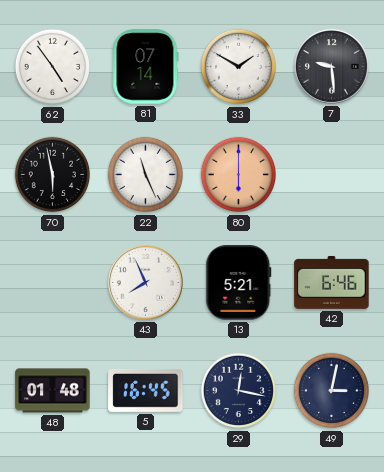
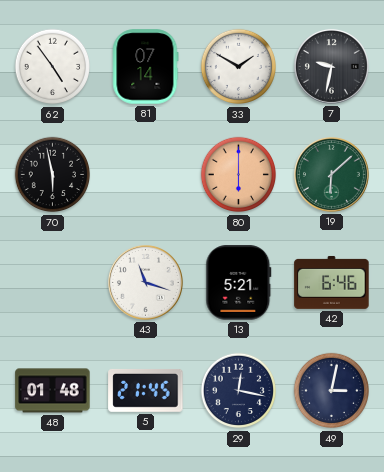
7: 9:29 -> 9:32 (331, 66)
22: 11:26 -> none (146, 175)
19: none -> 6:08 (331, 174)
43: 7:56 -> 11:18 (145, 282)
5: 16:45 -> 21:45 (146, 390)
